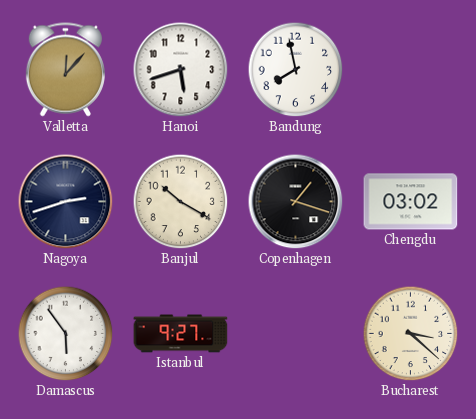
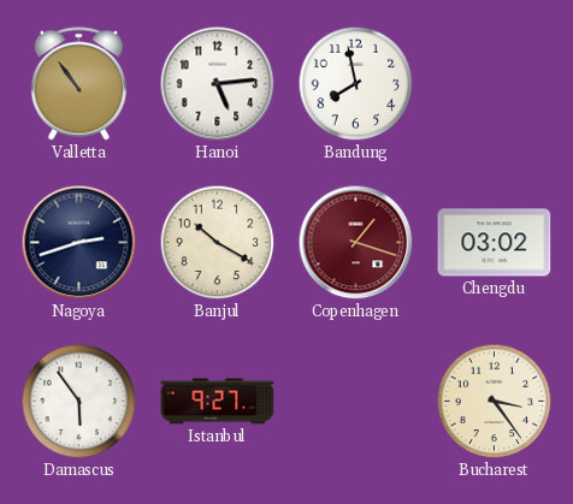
Valletta: 12:07 -> 10:54 (78, 84)
Hanoi: 5:42 -> 5:14 (218, 84)
Copenhagen dial: black -> burgundy (356, 243)
Bucharest: 3:22 -> 3:24 (495, 402)
